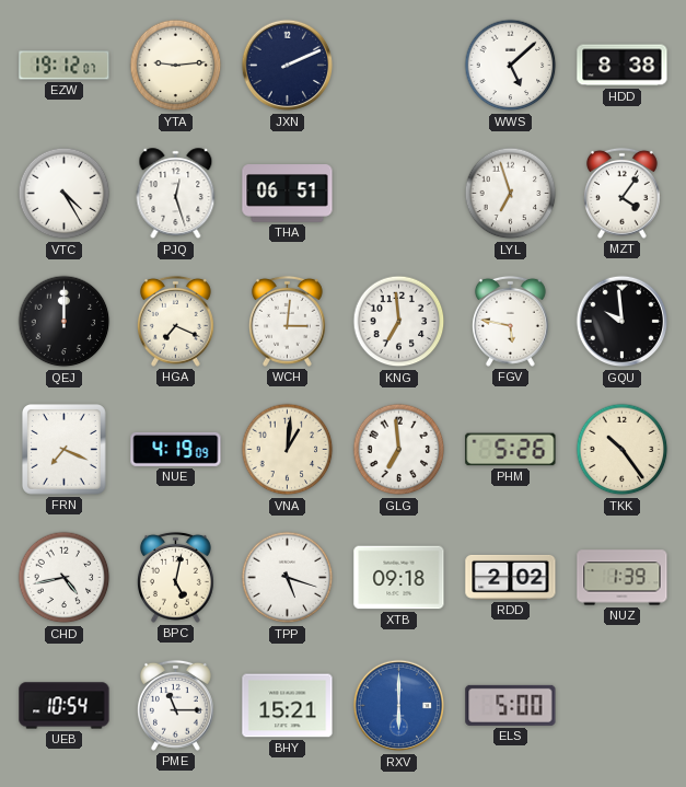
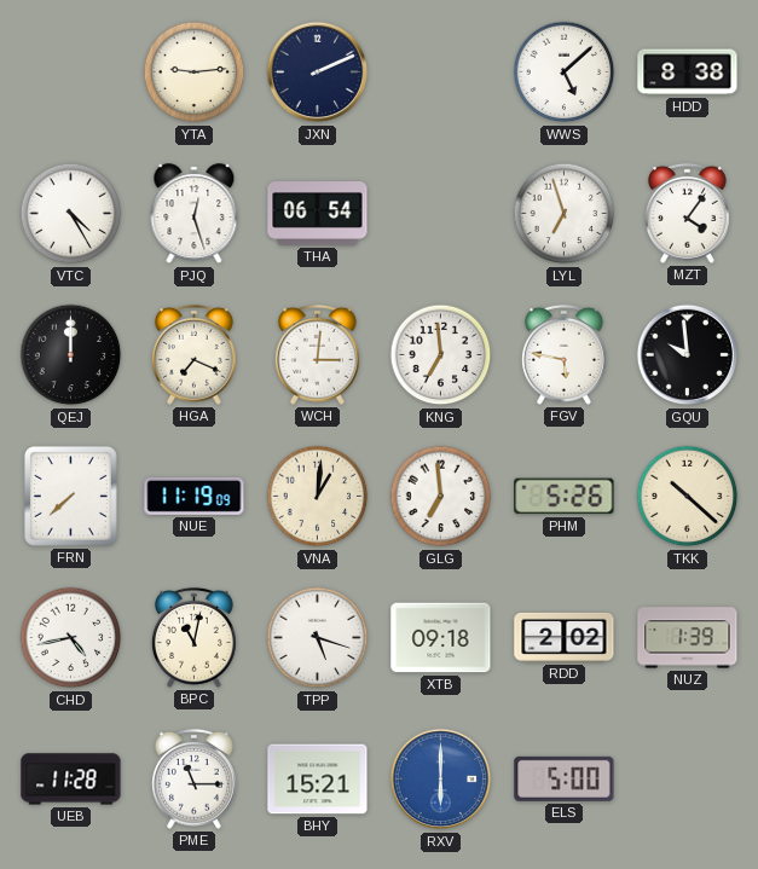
EZW: 19:12 -> none (65, 66)
THA: 06:51 -> 06:54 (318, 214)
FRN: 7:19 -> 7:38 (71, 497)
NUE: 4:19 -> 11:19 (195, 496)
TKK: 10:24 -> 10:22 (688, 497)
BPC: 5:02 -> 11:02 (193, 637)
UEB: 10:54 -> 11:28 (71, 780)
